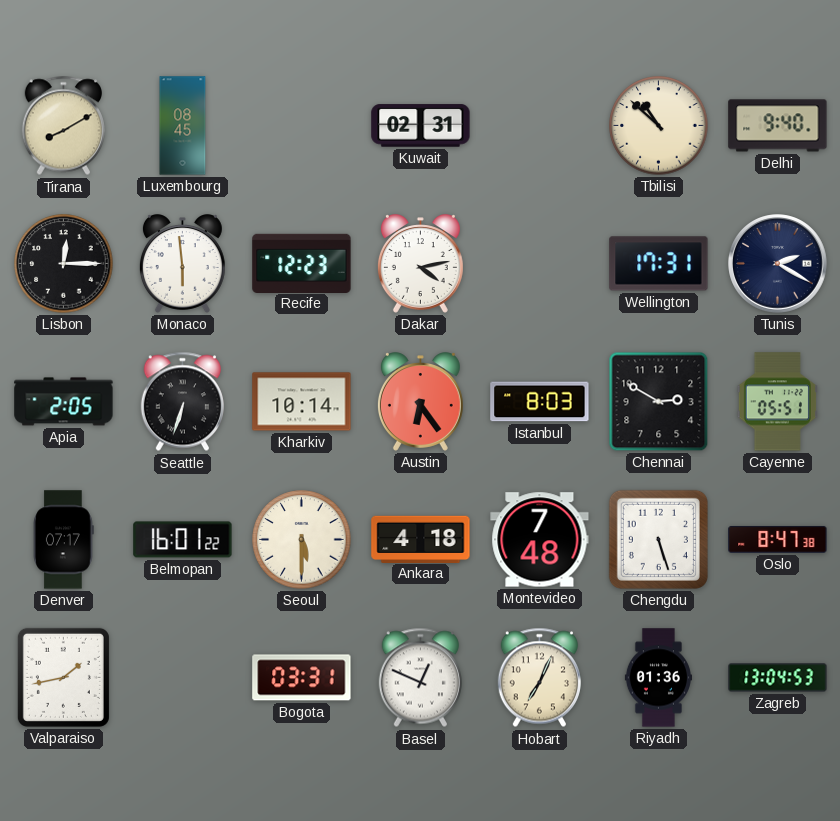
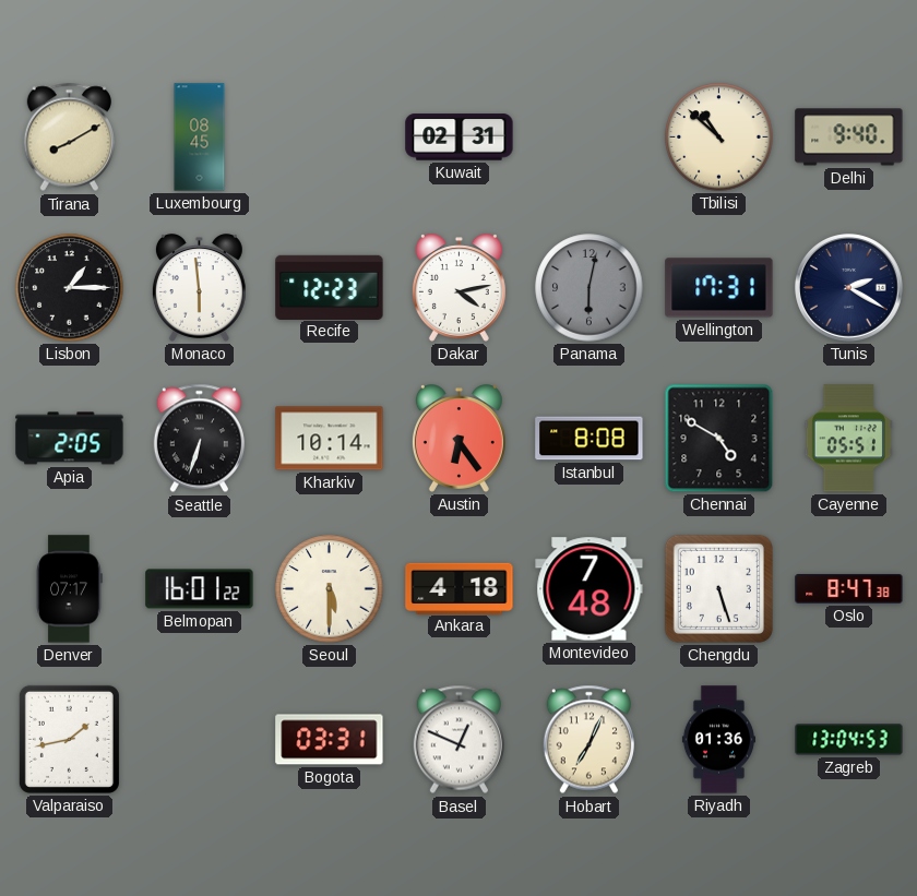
Lisbon: 12:15 -> 1:15 (70, 288)
Panama: none -> 6:02 (589, 288)
Istanbul: 8:03 -> 8:08 (589, 439)
Chennai: 2:50 -> 4:50 (719, 439)
